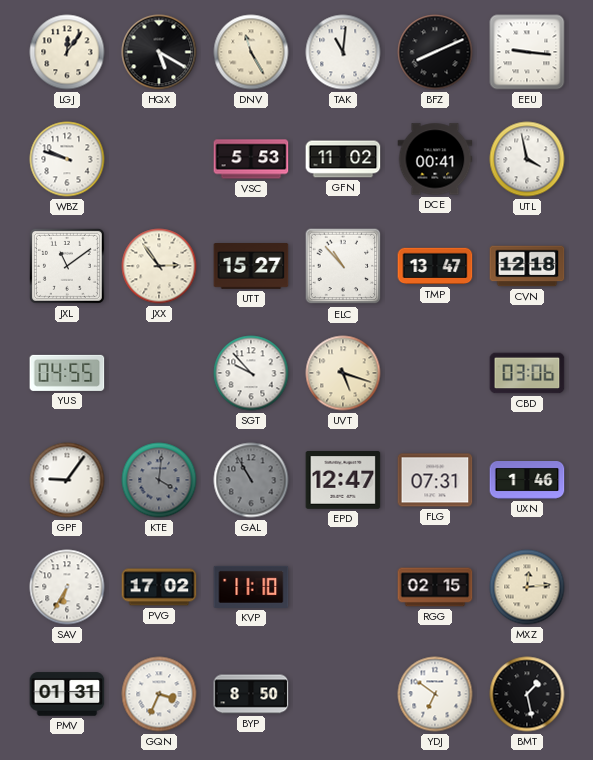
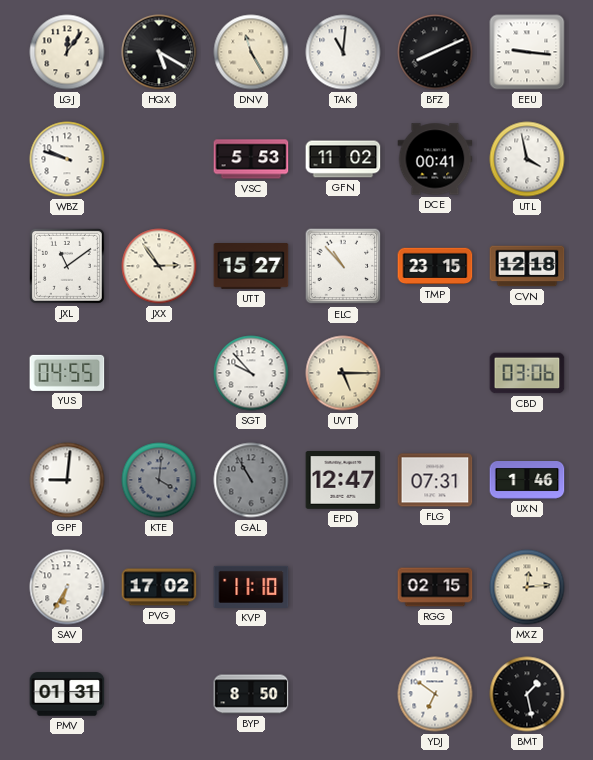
TMP: 13:47 -> 23:15 (435, 266)
UVT: 5:18 -> 5:15 (343, 373)
GPF: 9:06 -> 9:01 (67, 480)
GQN: 3:34 -> none (159, 694)
